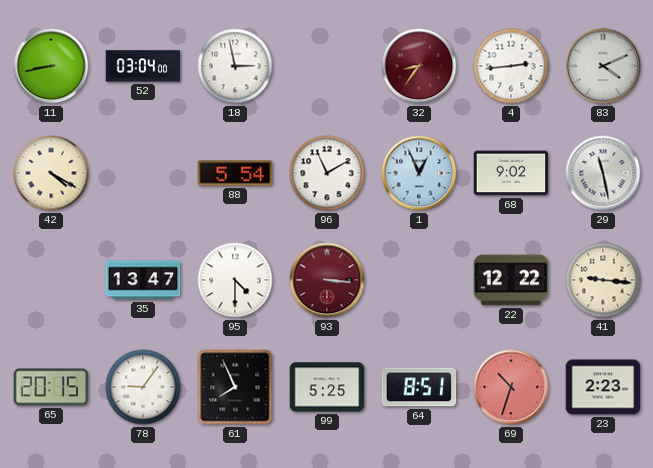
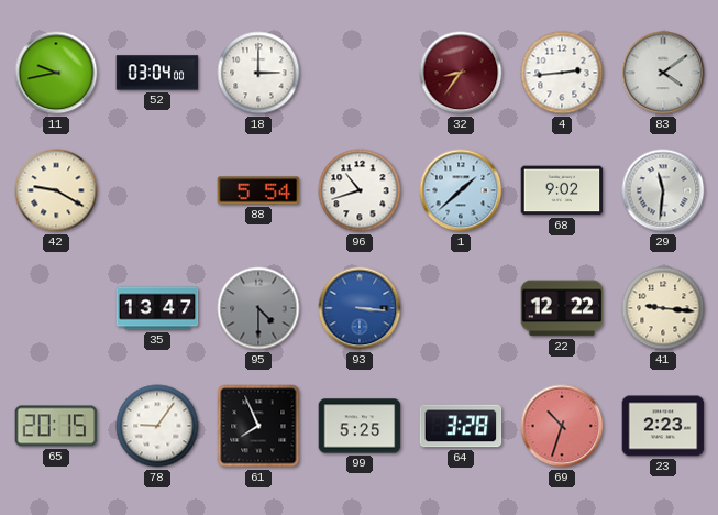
11: 8:43 -> 9:43 (56, 73)
18: 2:58 -> 3:00 (258, 73)
83: 4:11 -> 4:09 (663, 73)
42: 4:20 -> 9:20 (56, 190)
96: 11:10 -> 10:42 (360, 190)
1: 12:56 -> 1:38 (461, 190)
29: 11:28 -> 11:31 (663, 190)
95 dial: white -> grey (258, 308)
93 dial: burgundy -> blue (360, 308)
64: 8:51 -> 3:28 (461, 426)
